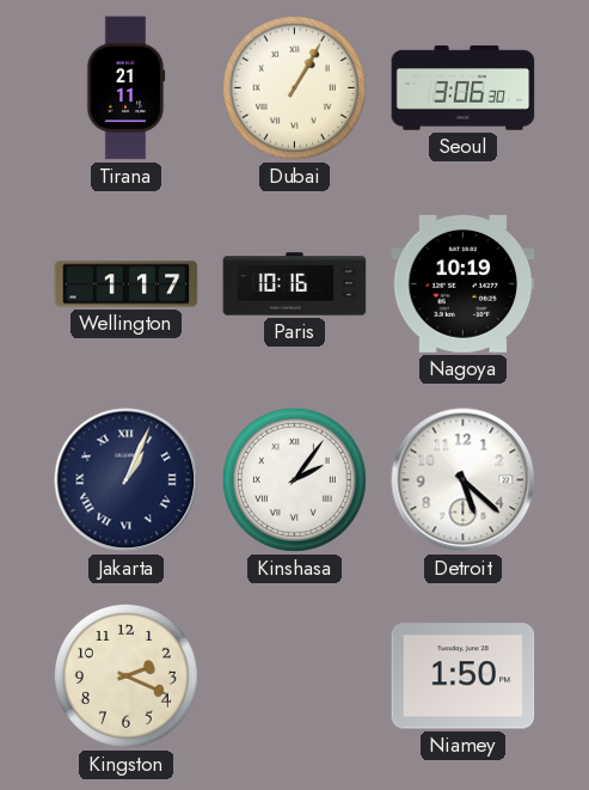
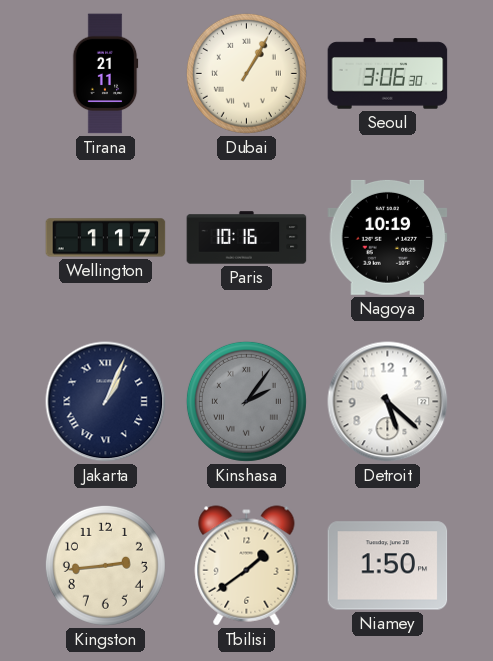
Kinshasa dial: white -> grey (246, 401)
Kingston: 2:19 -> 2:44 (105, 565)
Tbilisi: none -> 1:39 (247, 566)
